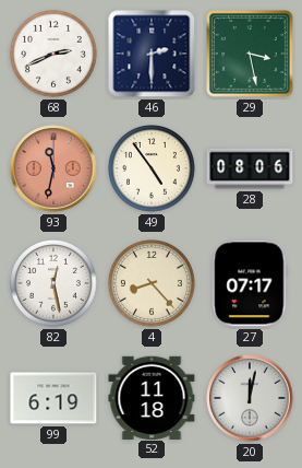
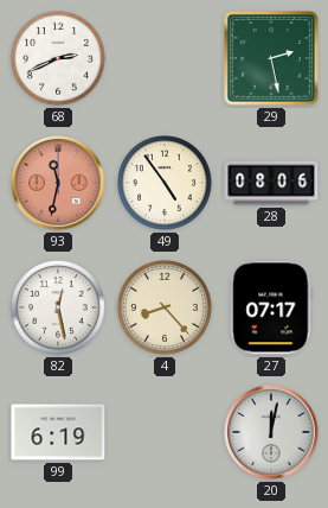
46: 2:30 -> none (152, 54)
29: 3:28 -> 2:28 (271, 58)
52: 11:18 -> none (152, 397)
